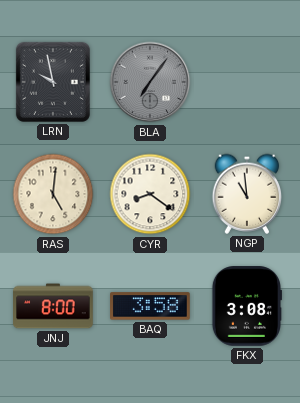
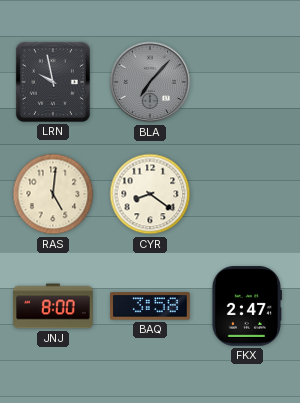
BLA: 7:06 -> 7:07 (150, 82)
NGP: 10:59 -> none (247, 194)
FKX: 3:08 -> 2:47 (246, 306)
